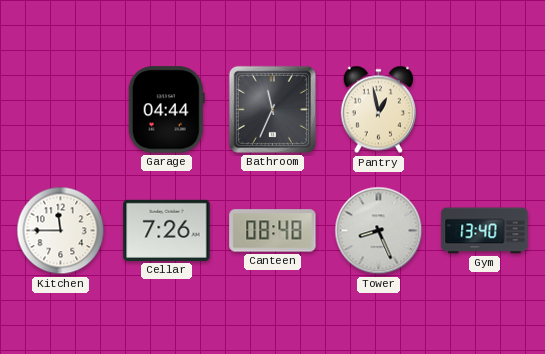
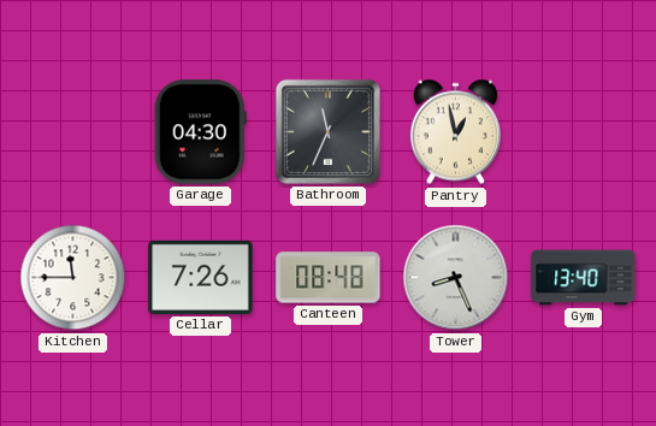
Garage: 04:44 -> 04:30 (200, 132)
